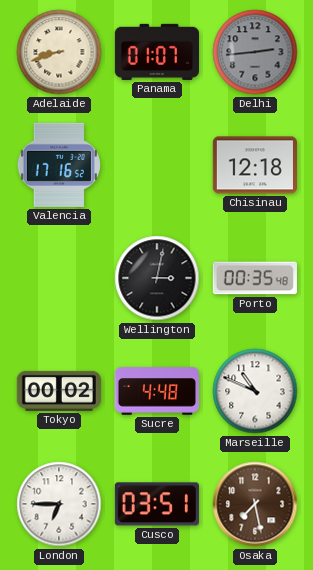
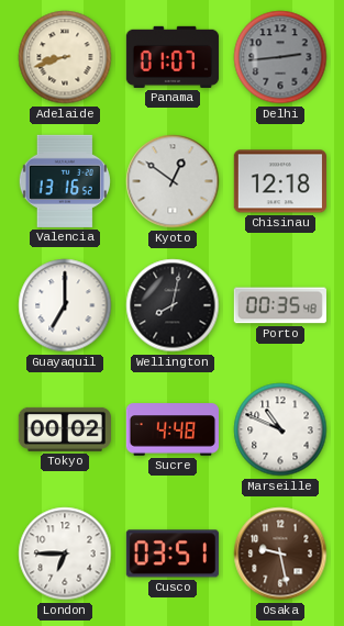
Valencia: 17:16 -> 13:16 (65, 181)
Kyoto: none -> 12:51 (173, 181)
Guayaquil: none -> 7:00 (65, 305)
Wellington: 3:02 -> 8:02 (173, 305)
Osaka: 7:28 -> 9:28 (280, 554)
